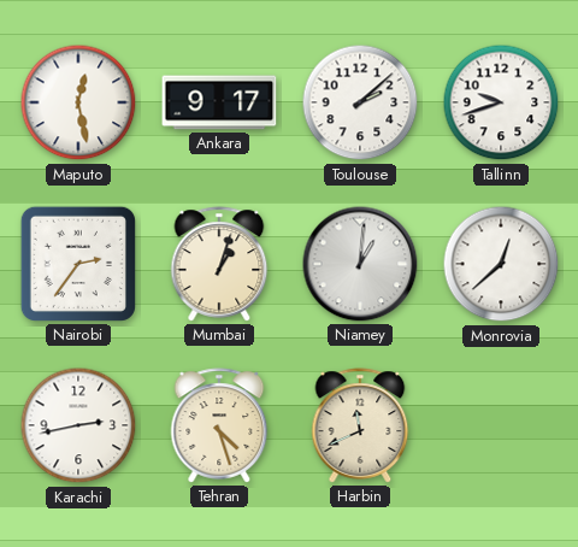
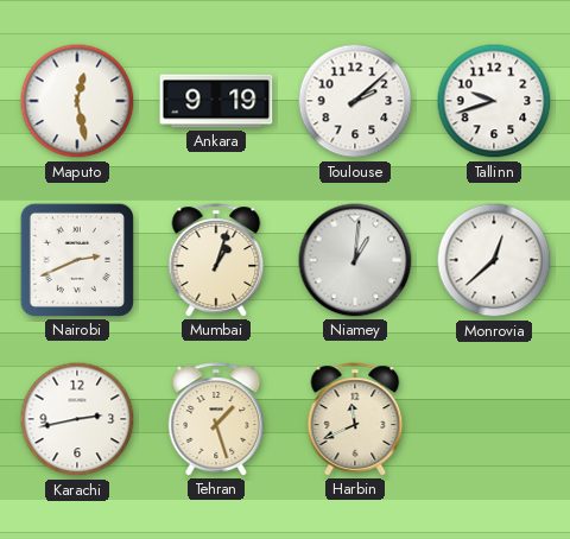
Ankara: 9:17 -> 9:19 (216, 101)
Nairobi: 2:36 -> 2:41 (77, 260)
Tehran: 4:27 -> 1:27 (216, 419)
